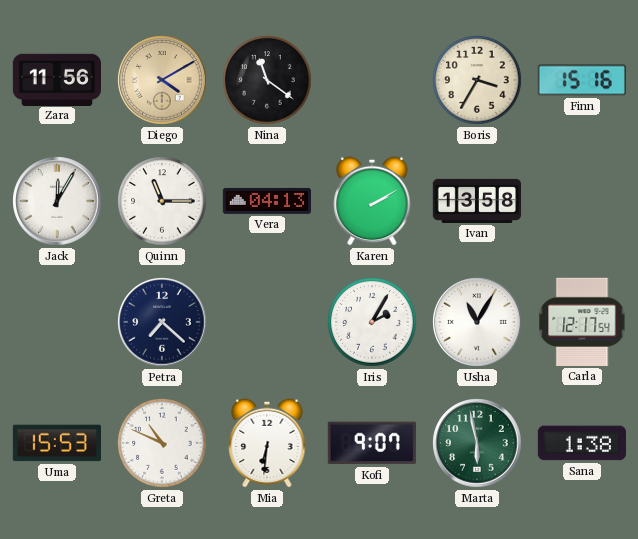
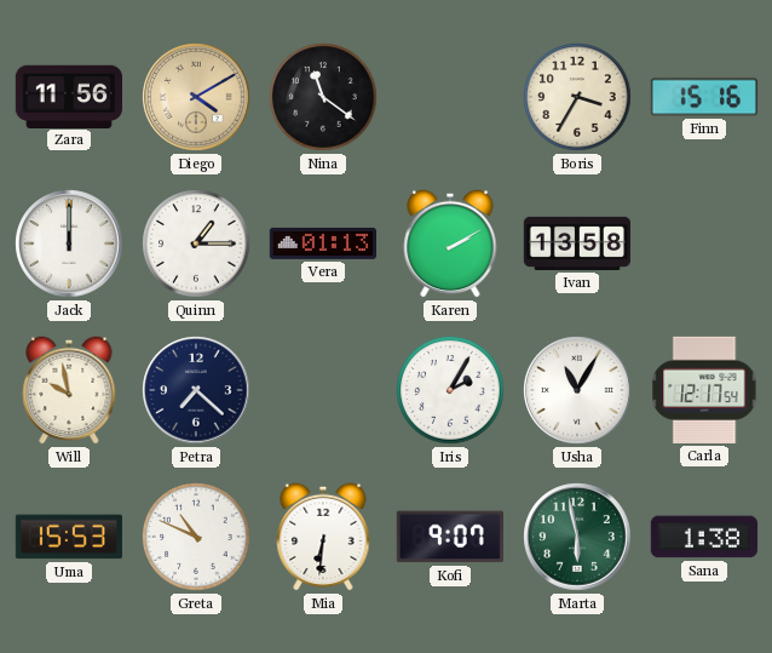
Jack: 12:05 -> 12:00 (69, 244)
Quinn: 11:15 -> 1:15 (196, 244)
Vera: 04:13 -> 01:13 (322, 244)
Will: none -> 9:58 (69, 390)
